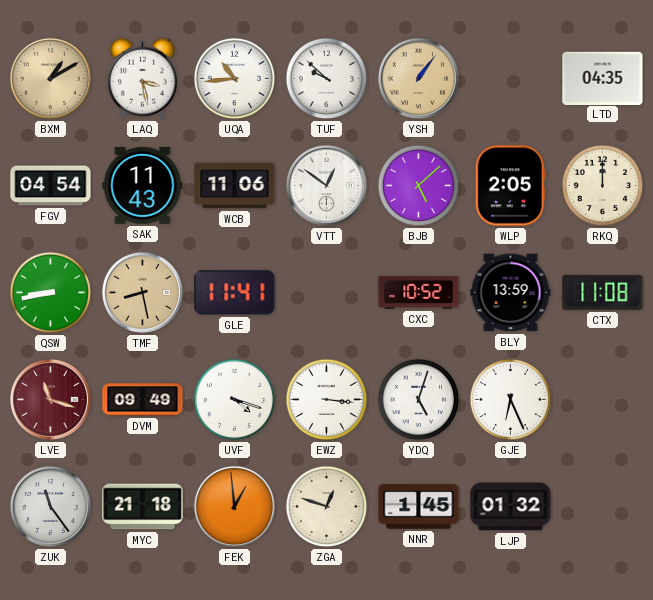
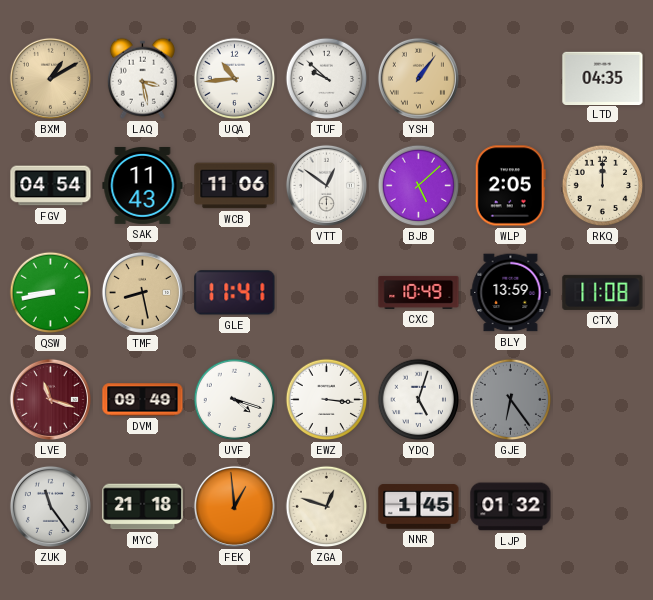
CXC: 10:52 -> 10:49 (419, 292)
GJE: 6:26 -> 6:24 (511, 400)
GJE dial: white -> grey (511, 400)
